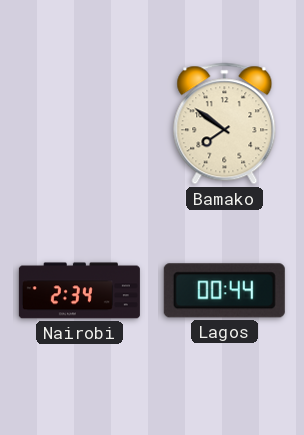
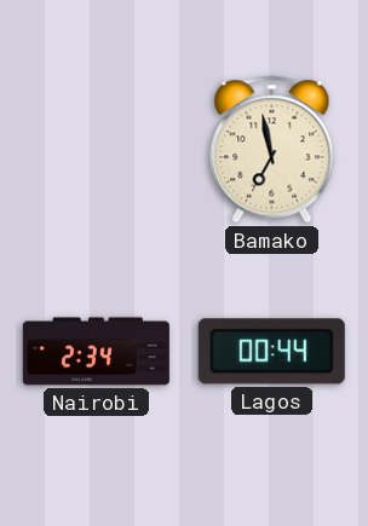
Bamako: 7:51 -> 6:58 (272, 150)
